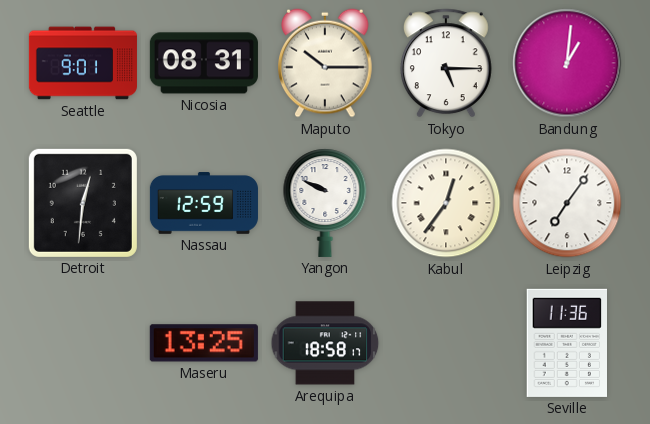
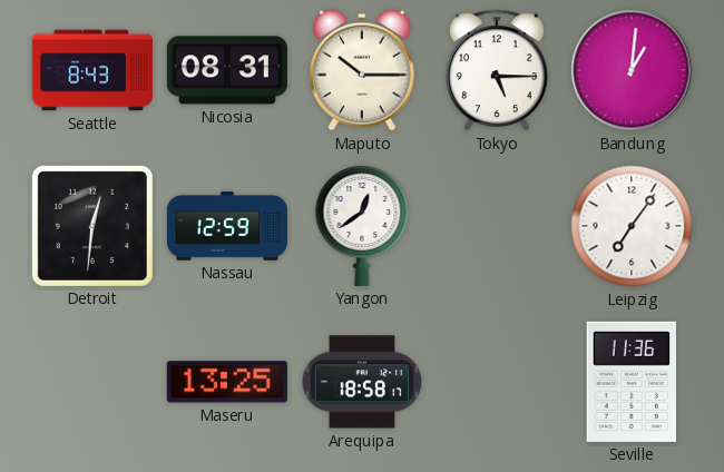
Seattle: 9:01 -> 8:43 (92, 70)
Yangon: 9:49 -> 12:39 (362, 226)
Kabul: 12:36 -> none (446, 203)
